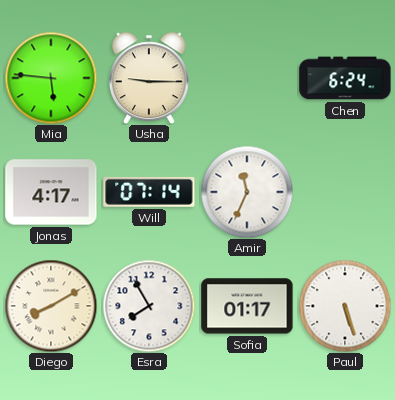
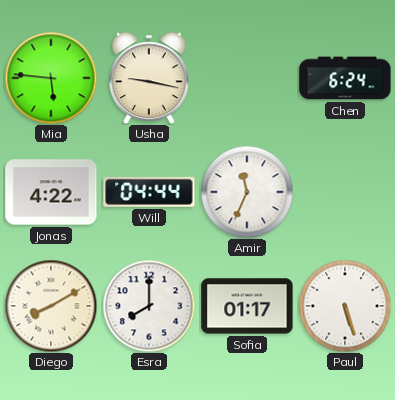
Usha: 9:15 -> 9:17 (150, 78)
Jonas: 4:17 -> 4:22 (51, 192)
Will: 07:14 -> 04:44 (149, 192)
Esra: 7:55 -> 8:00 (149, 306)
